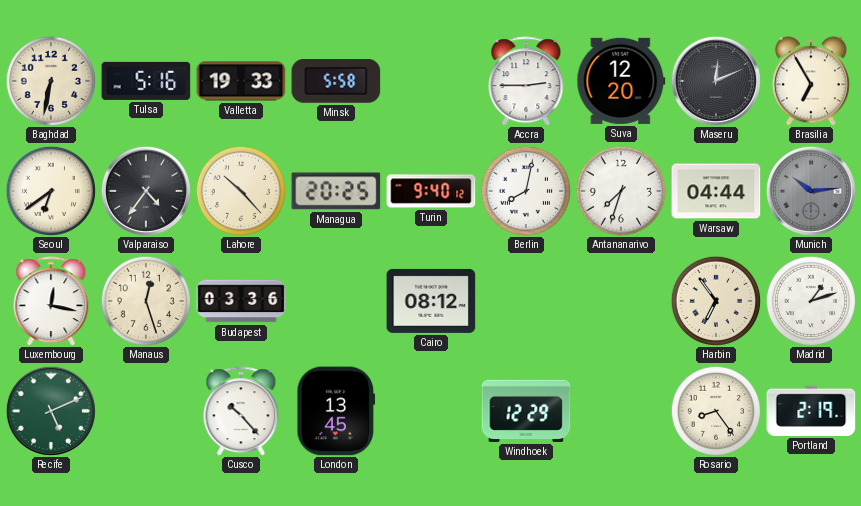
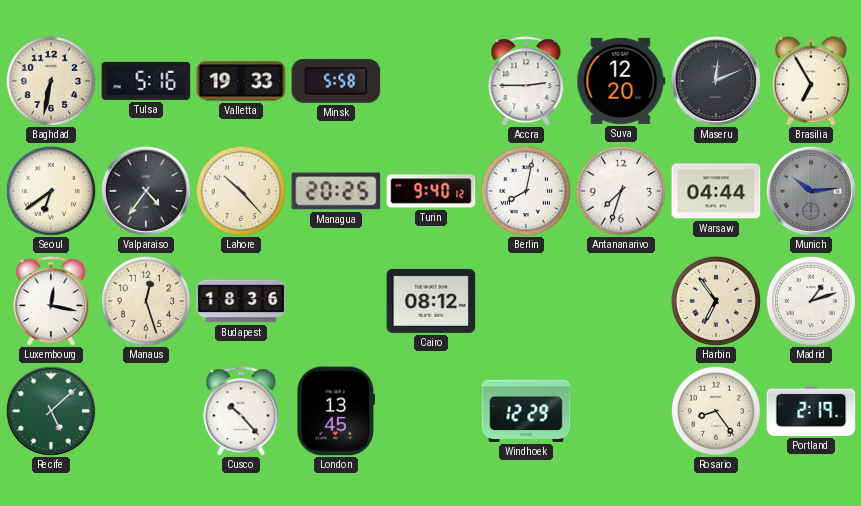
Budapest: 03:36 -> 18:36 (241, 301)
Recife: 5:11 -> 5:08 (51, 411)
